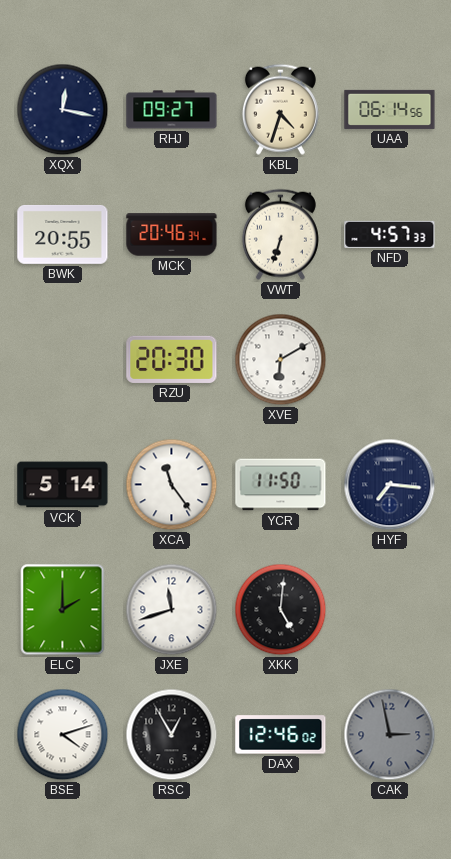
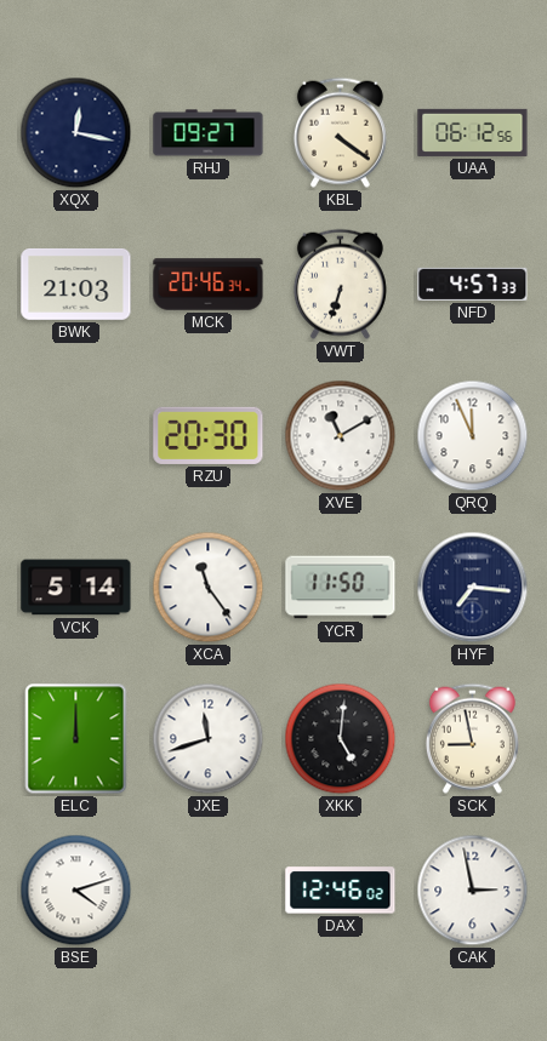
KBL: 4:33 -> 4:21 (340, 132)
UAA: 06:14 -> 06:12 (473, 132)
BWK: 20:55 -> 21:03 (76, 284)
XVE: 6:10 -> 11:10 (341, 436)
QRQ: none -> 11:56 (473, 436)
ELC: 2:00 -> 12:00 (76, 739)
SCK: none -> 8:58 (472, 738)
RSC: 12:55 -> none (172, 735)
CAK dial: grey -> white (473, 891)
